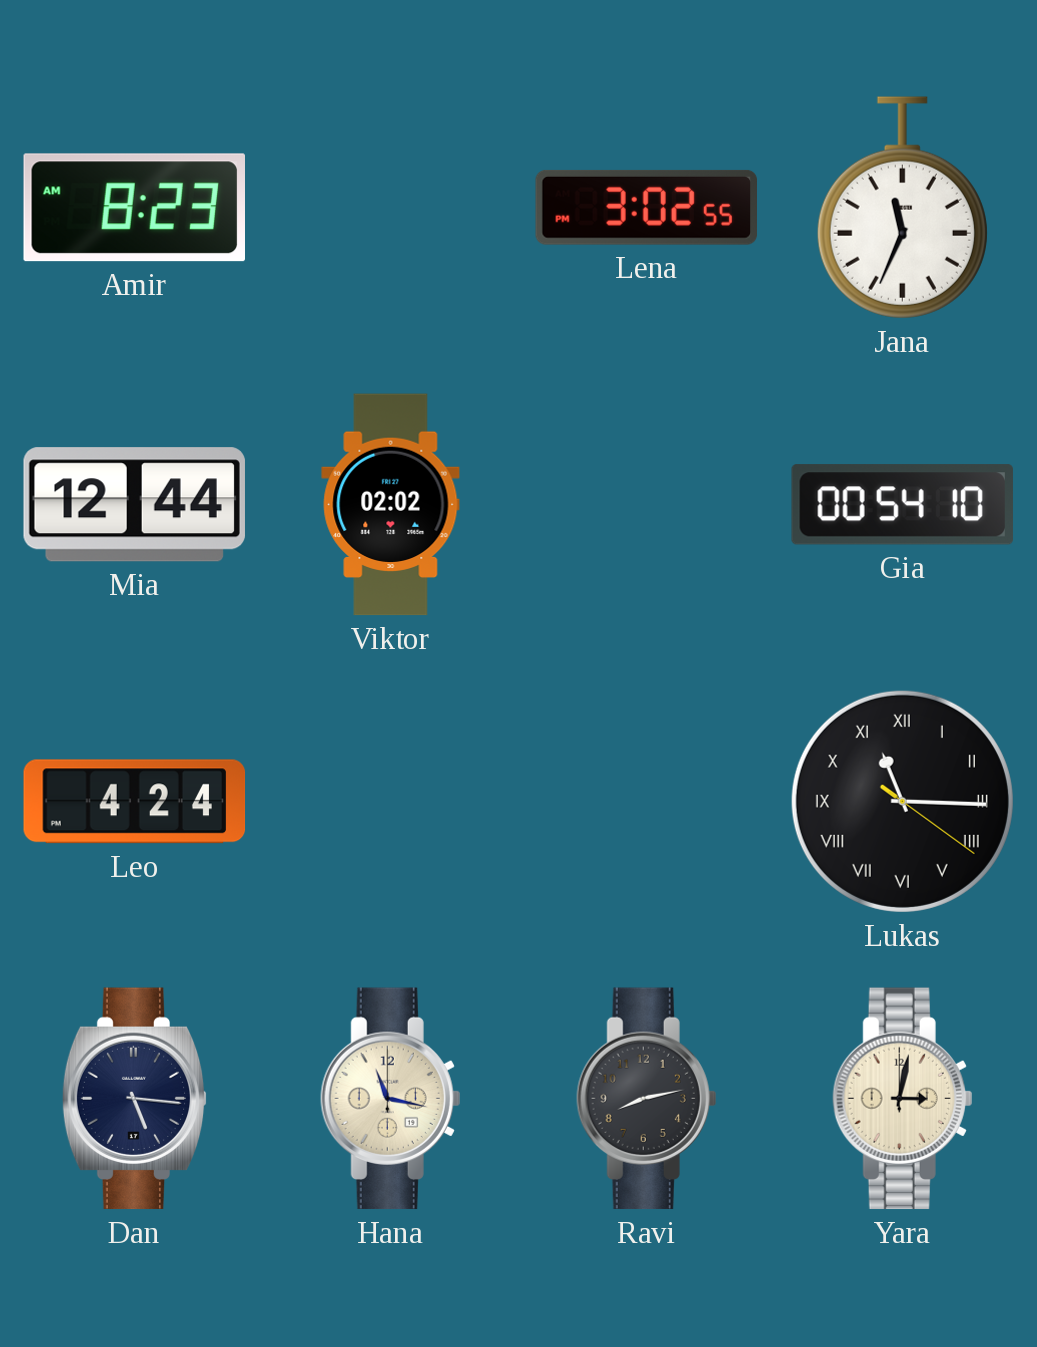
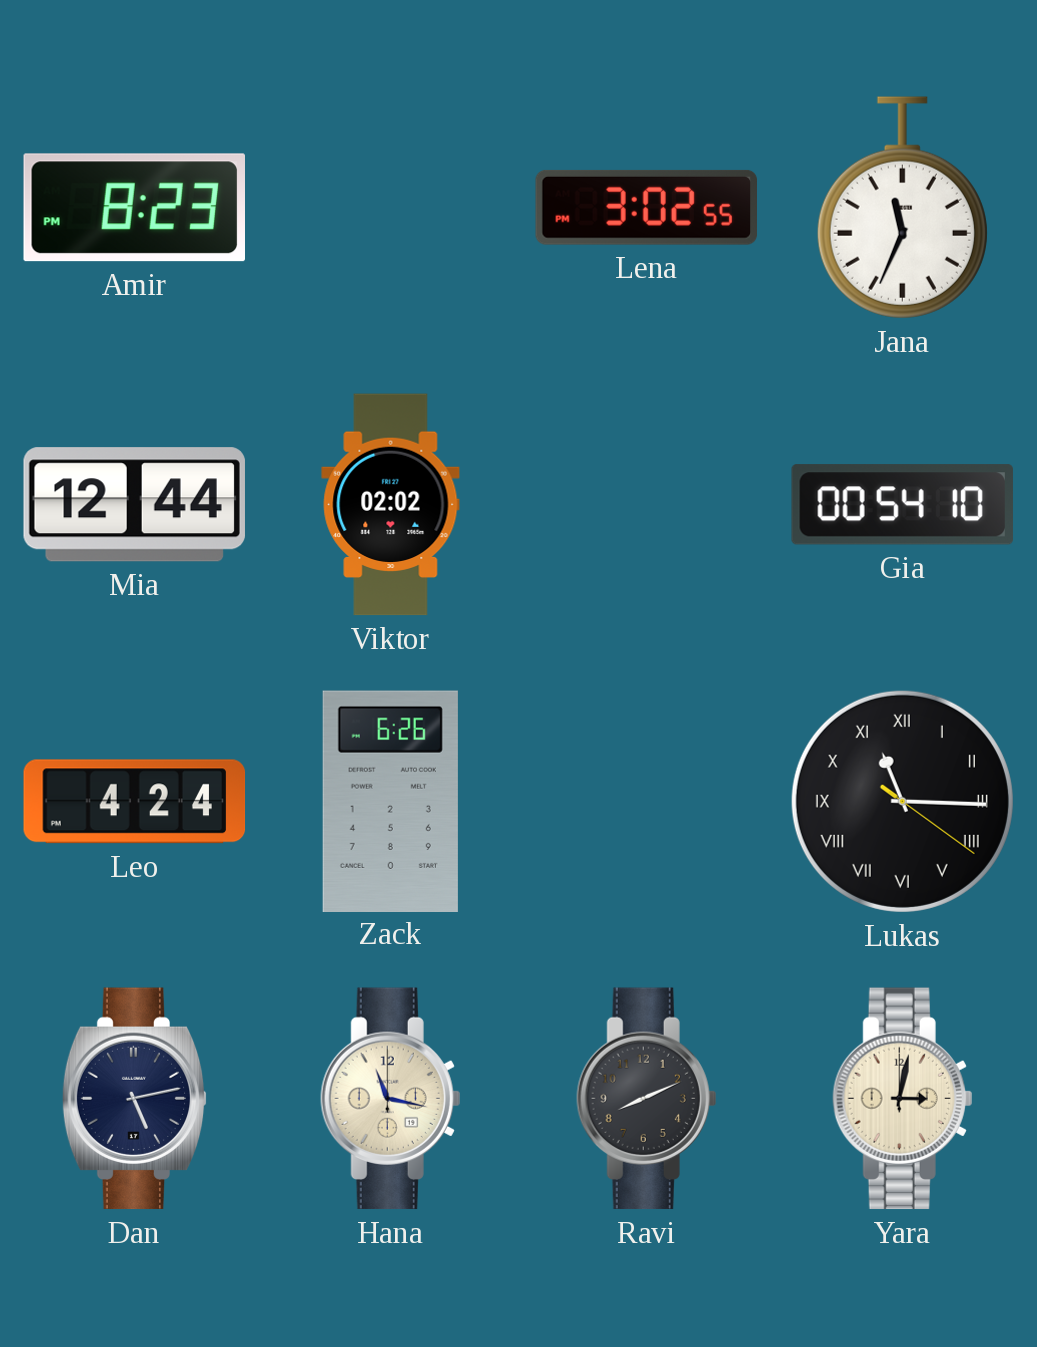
Amir: 8:23 AM -> 8:23 PM (134, 208)
Zack: none -> 6:26 (390, 801)
Dan: 5:16 -> 5:13 (135, 1099)
Ravi: 8:13 -> 8:11 (647, 1099)
